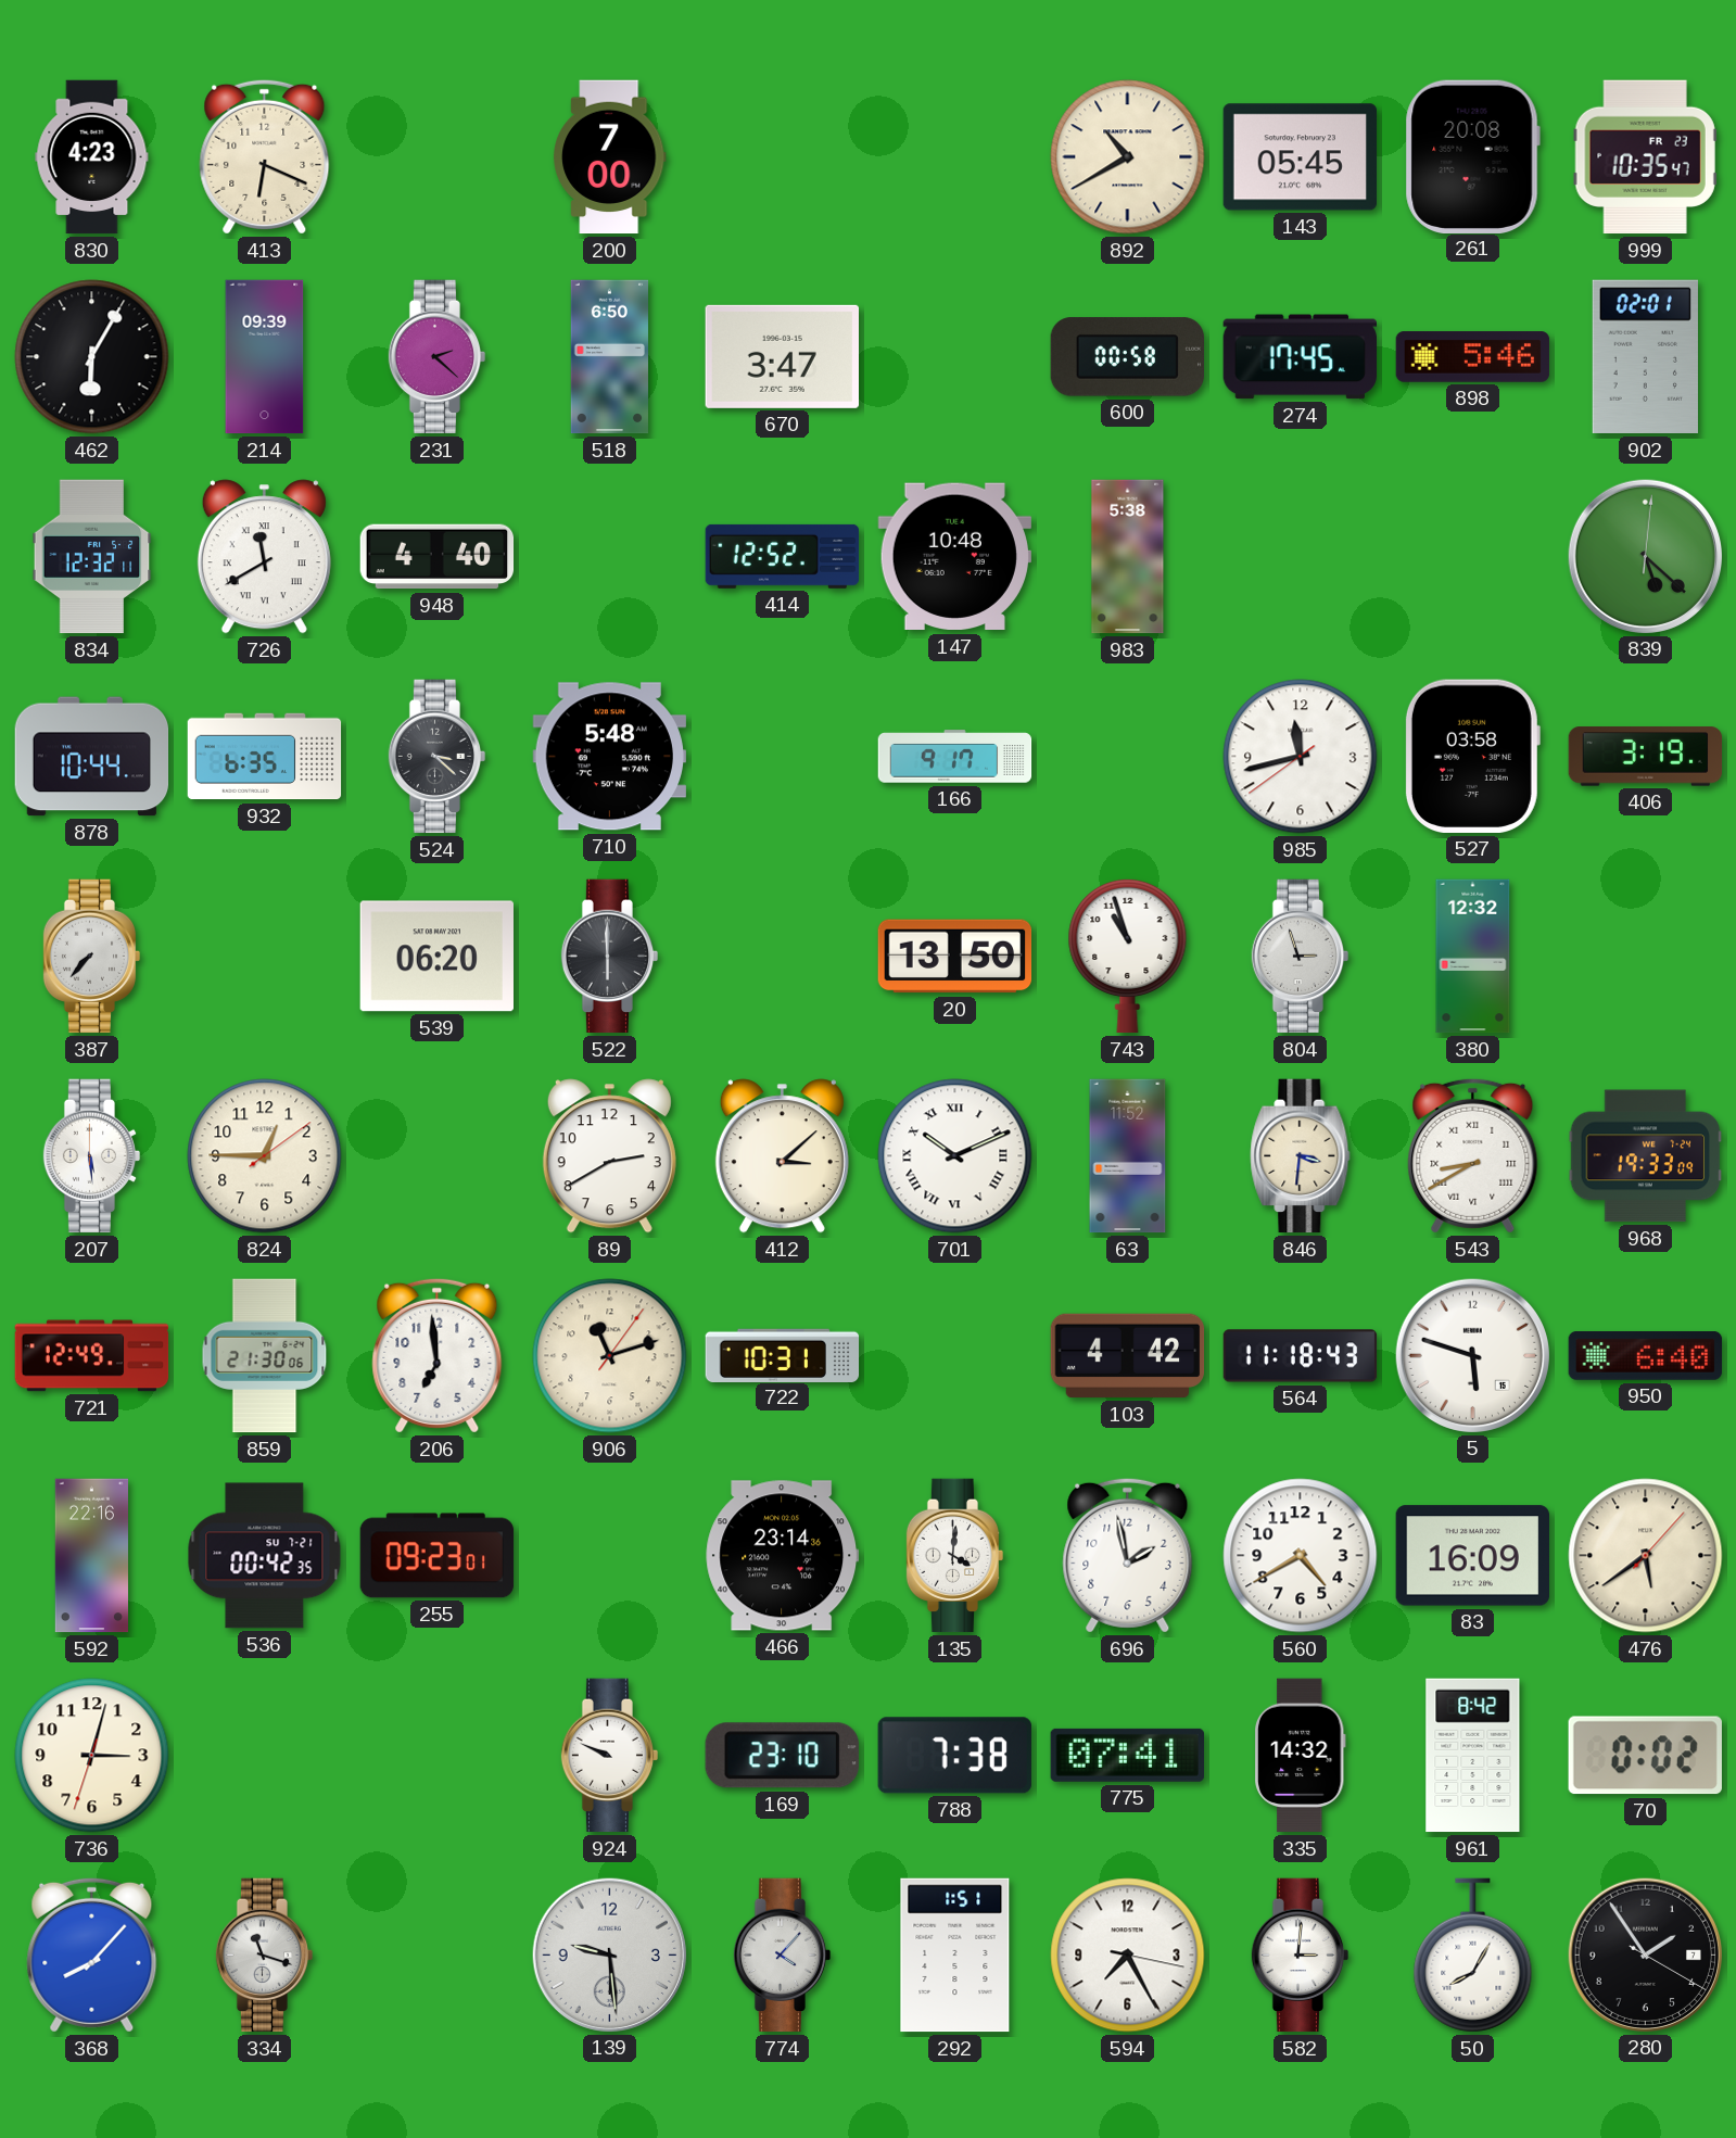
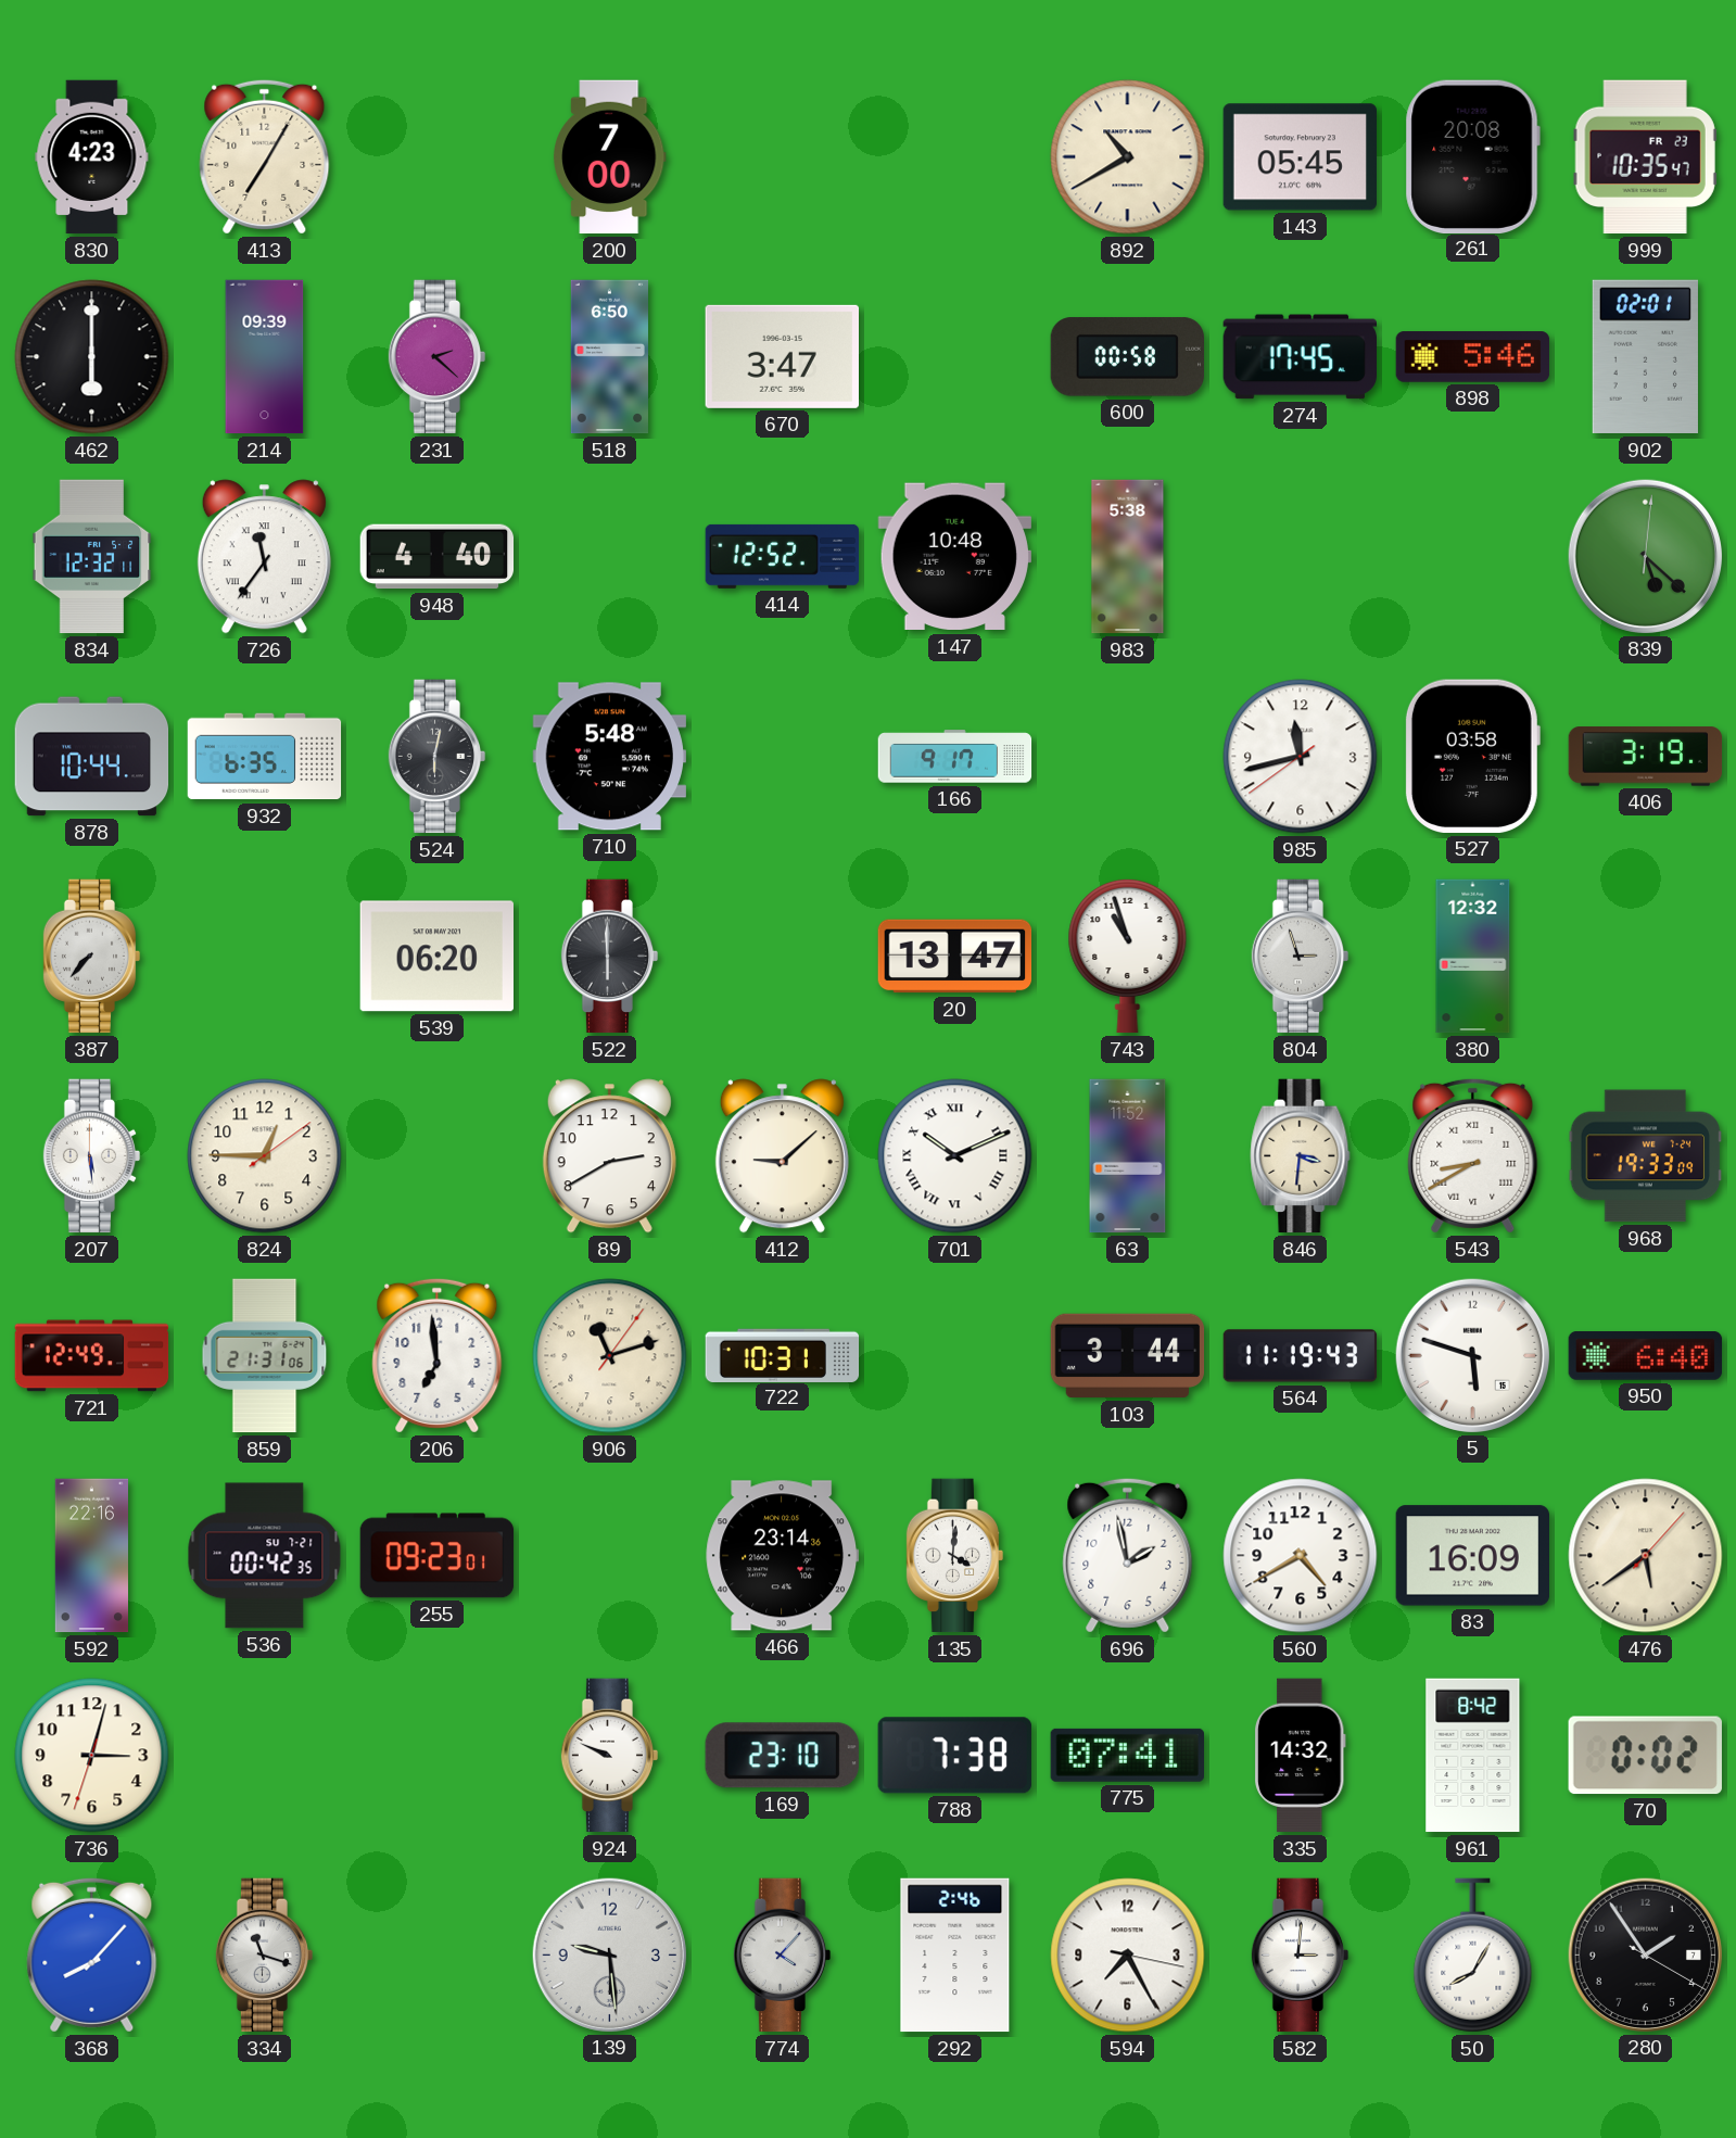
413: 6:19 -> 7:05 (265, 156)
462: 6:05 -> 6:00 (92, 357)
726: 11:40 -> 11:36 (264, 557)
524: 3:22 -> 6:02 (438, 757)
20: 13:50 -> 13:47 (955, 957)
412: 3:08 -> 9:08 (782, 1156)
859: 21:30 -> 21:31 (265, 1356)
103: 4:42 -> 3:44 (1128, 1356)
564: 11:18 -> 11:19 (1301, 1356)
292: 1:51 -> 2:46 (955, 1956)
